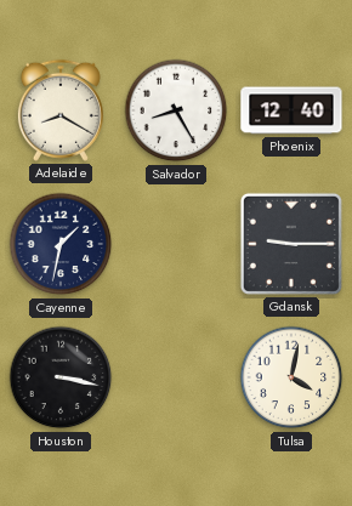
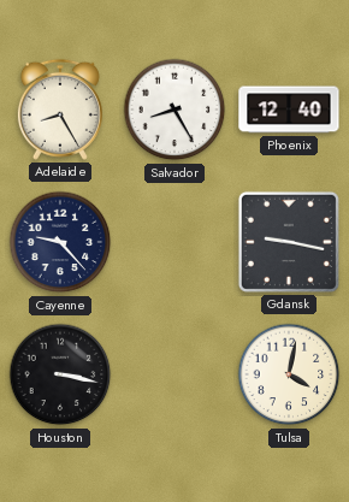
Adelaide: 8:20 -> 8:25 (60, 110)
Cayenne: 1:32 -> 9:23 (60, 242)
Gdansk: 9:15 -> 9:17 (289, 242)
